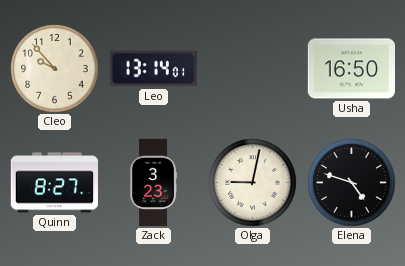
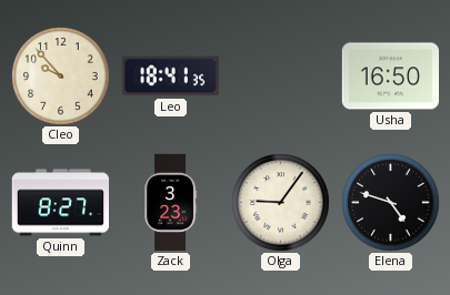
Leo: 13:14 -> 18:41 (170, 77)
Olga: 9:02 -> 9:06 (281, 203)
